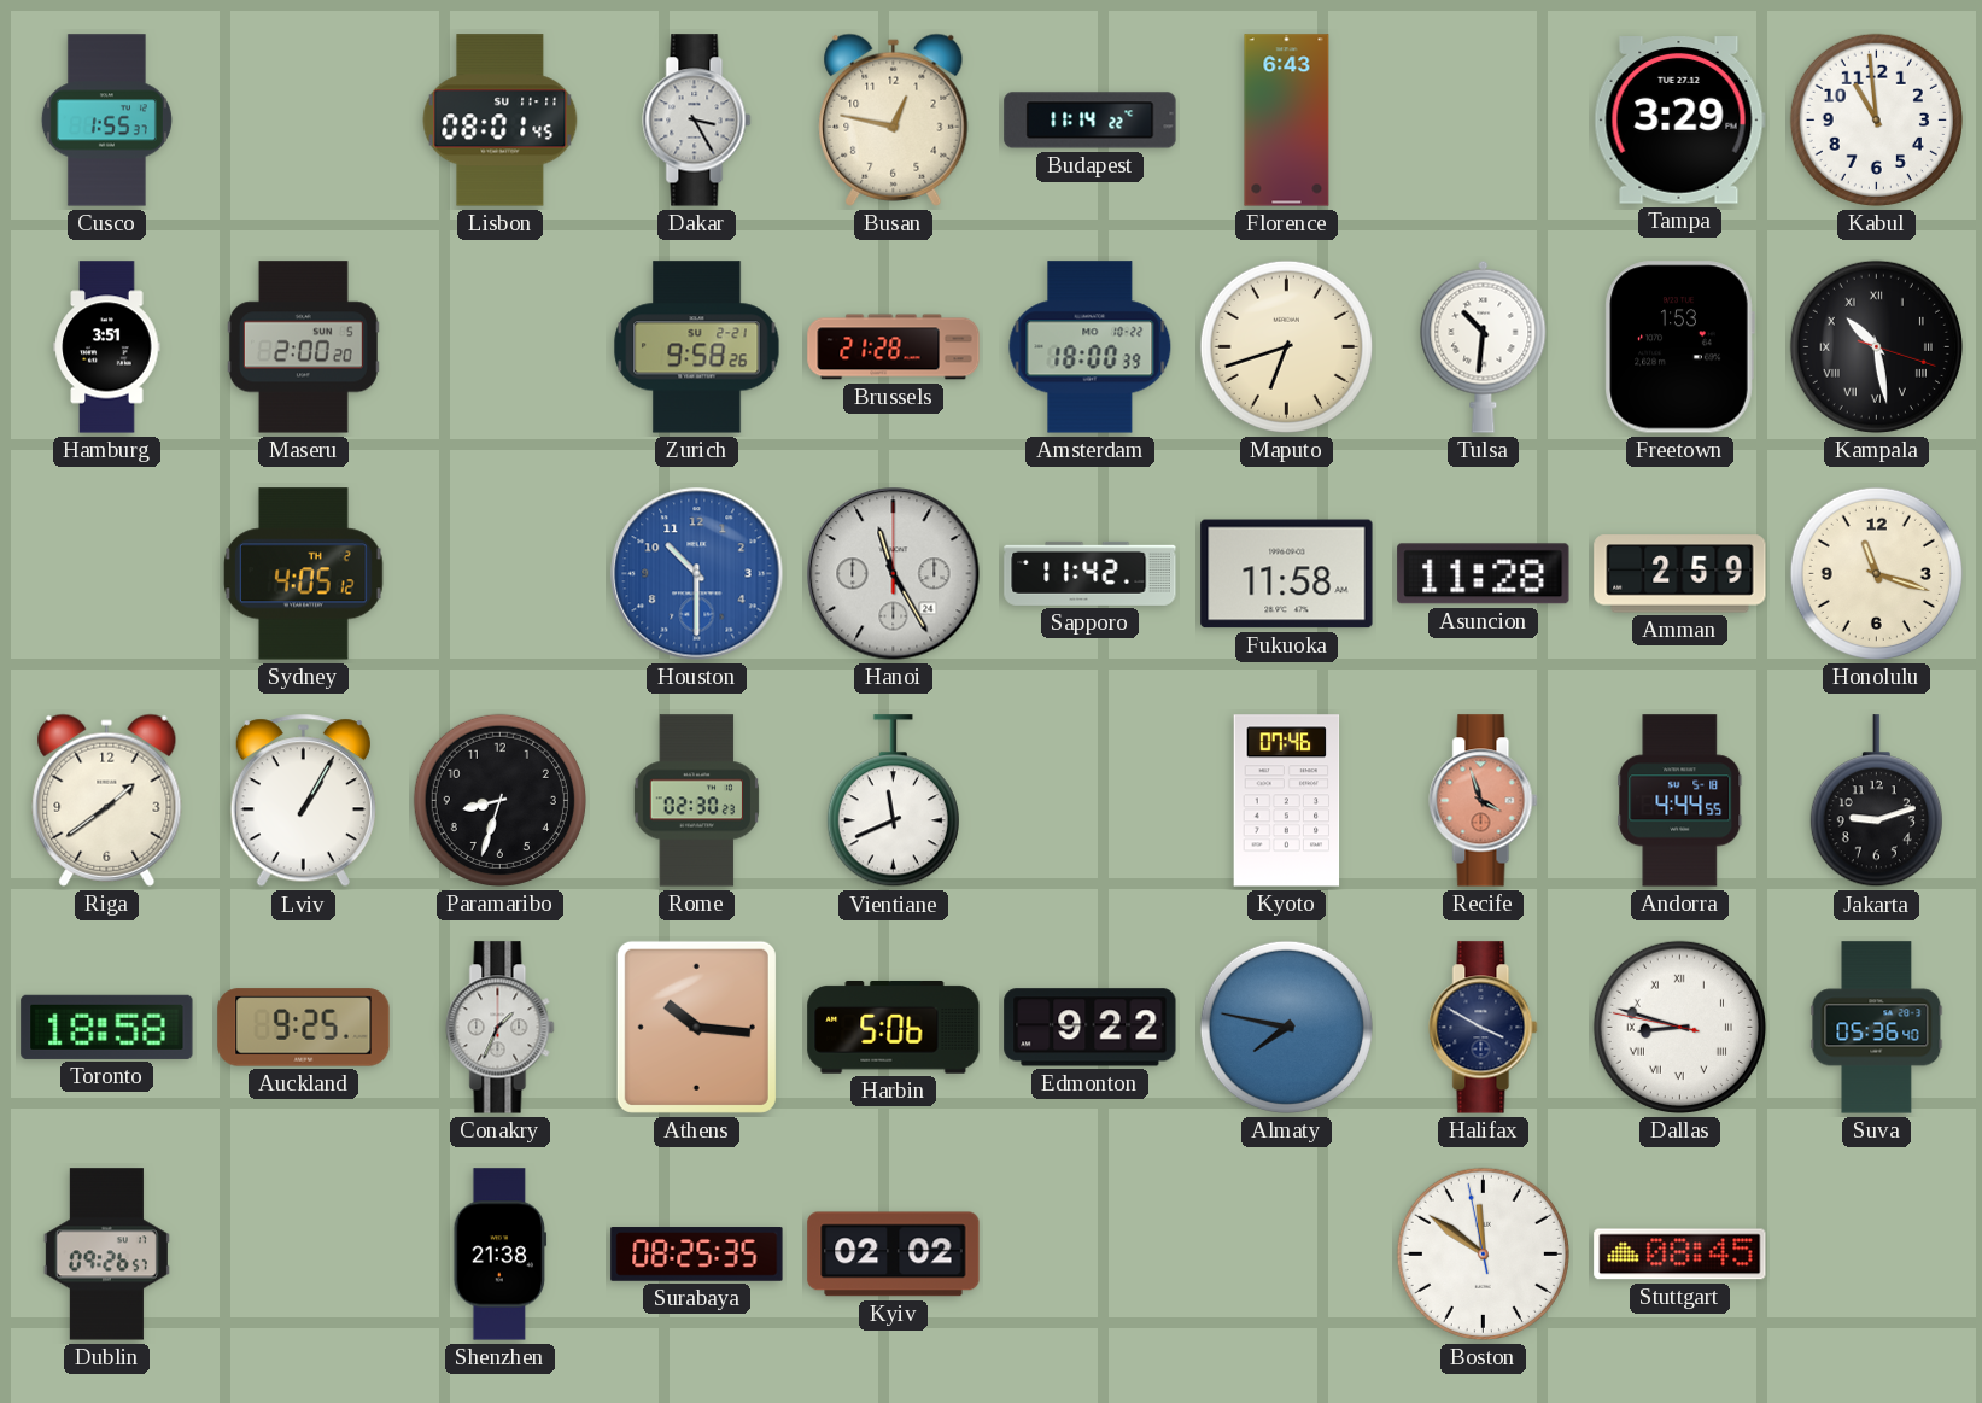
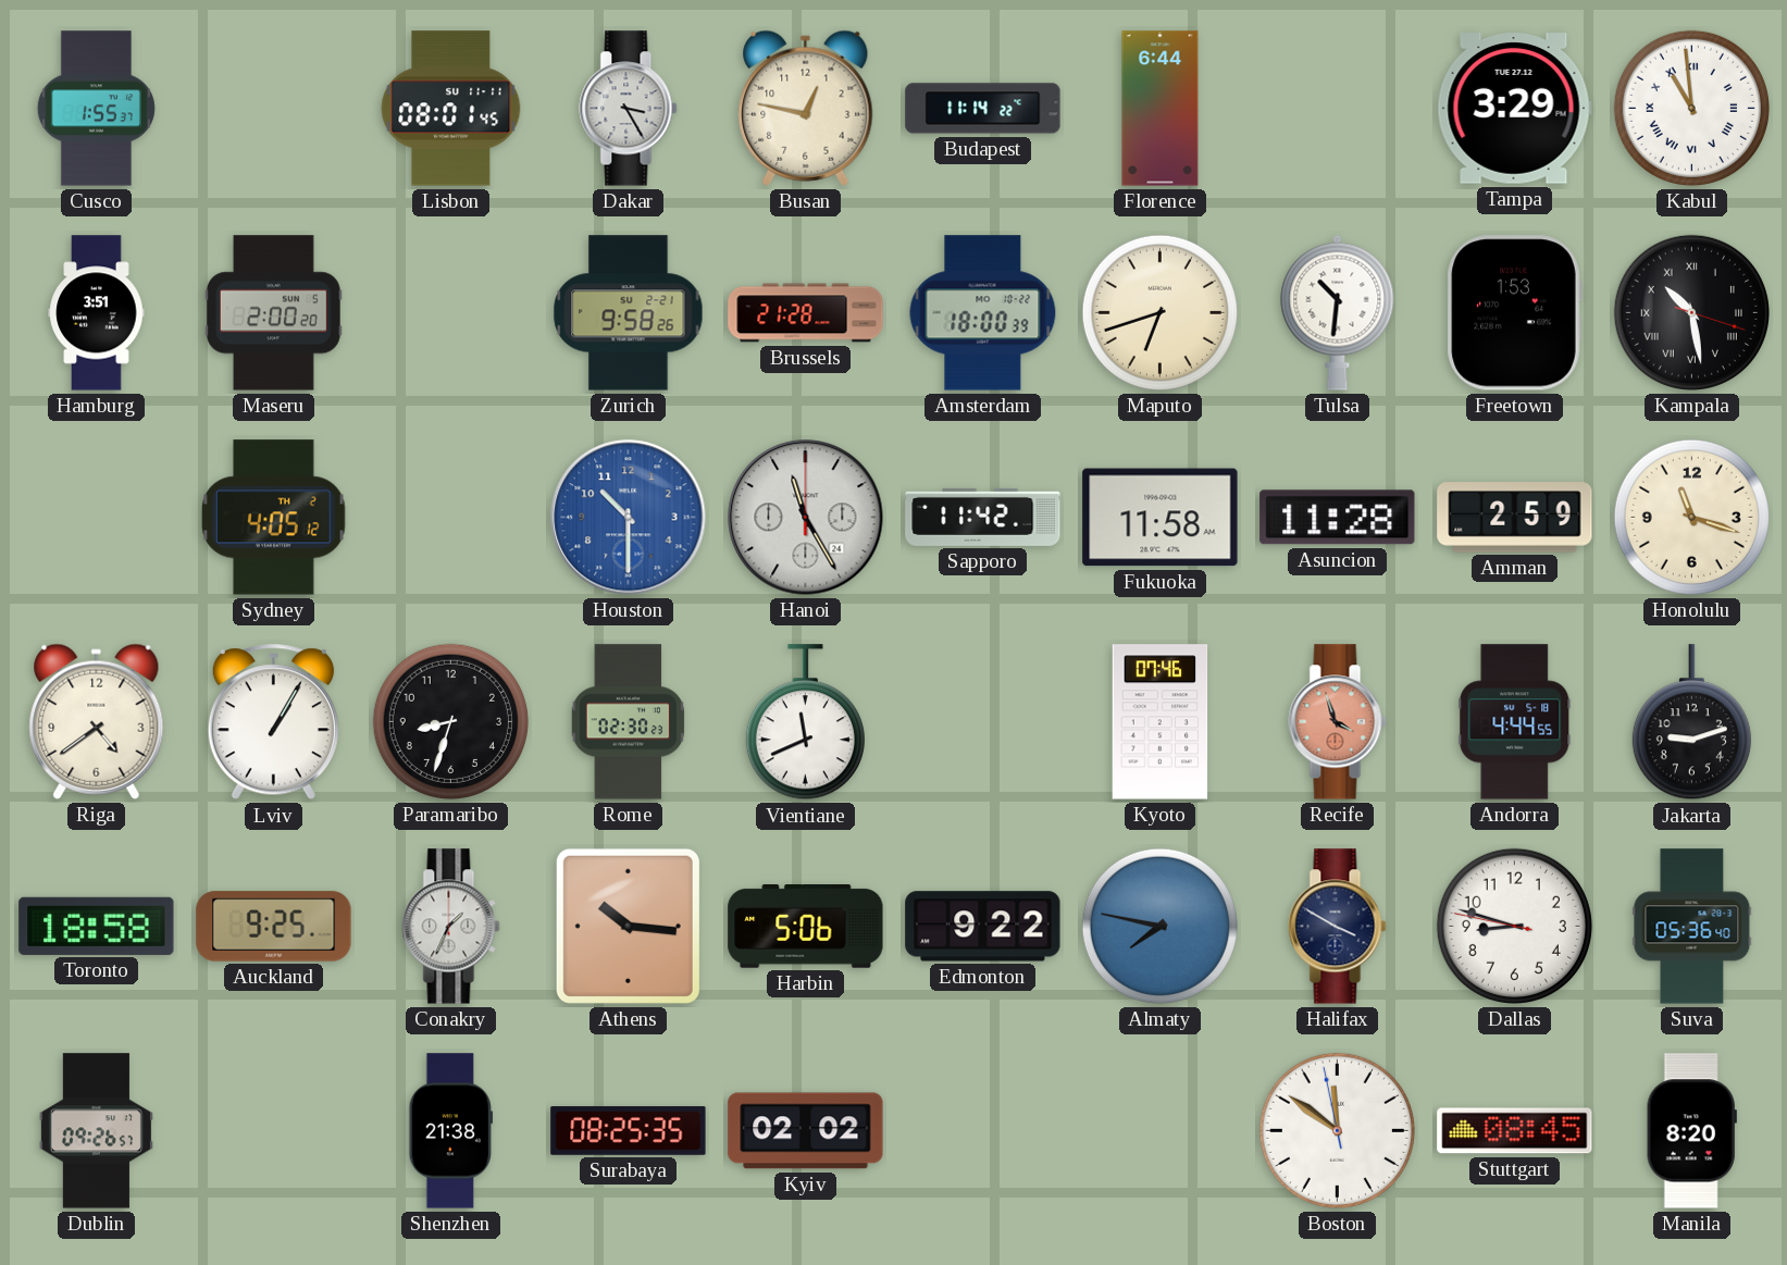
Florence: 6:43 -> 6:44 (1161, 109)
Kabul numerals: Arabic -> Roman (1691, 108)
Riga: 1:39 -> 4:39 (97, 721)
Dallas numerals: Roman -> Arabic (1514, 926)
Manila: none -> 8:20 (1691, 1131)
